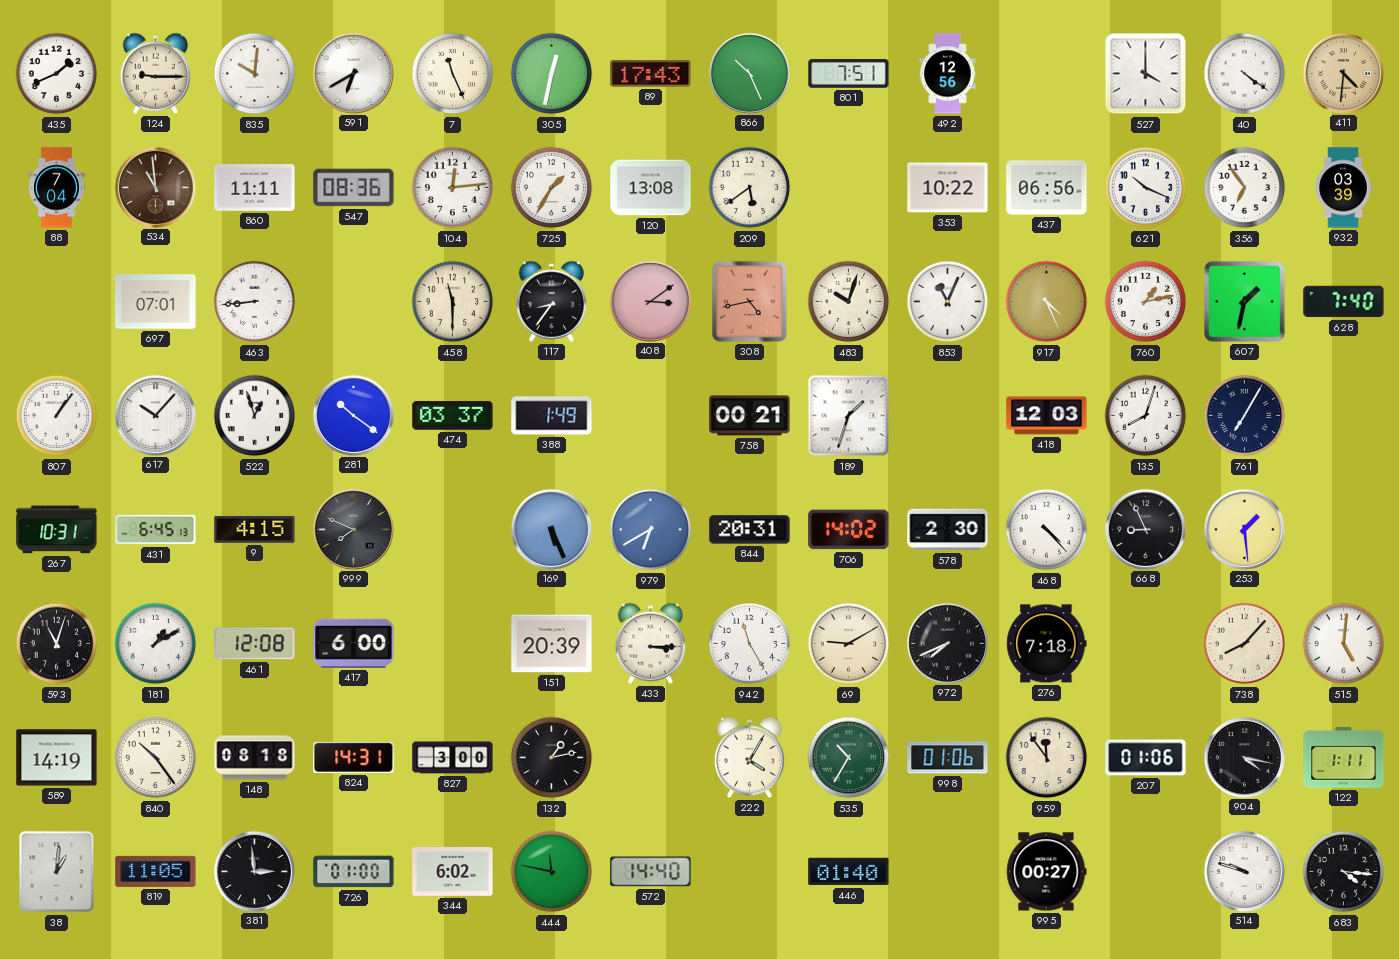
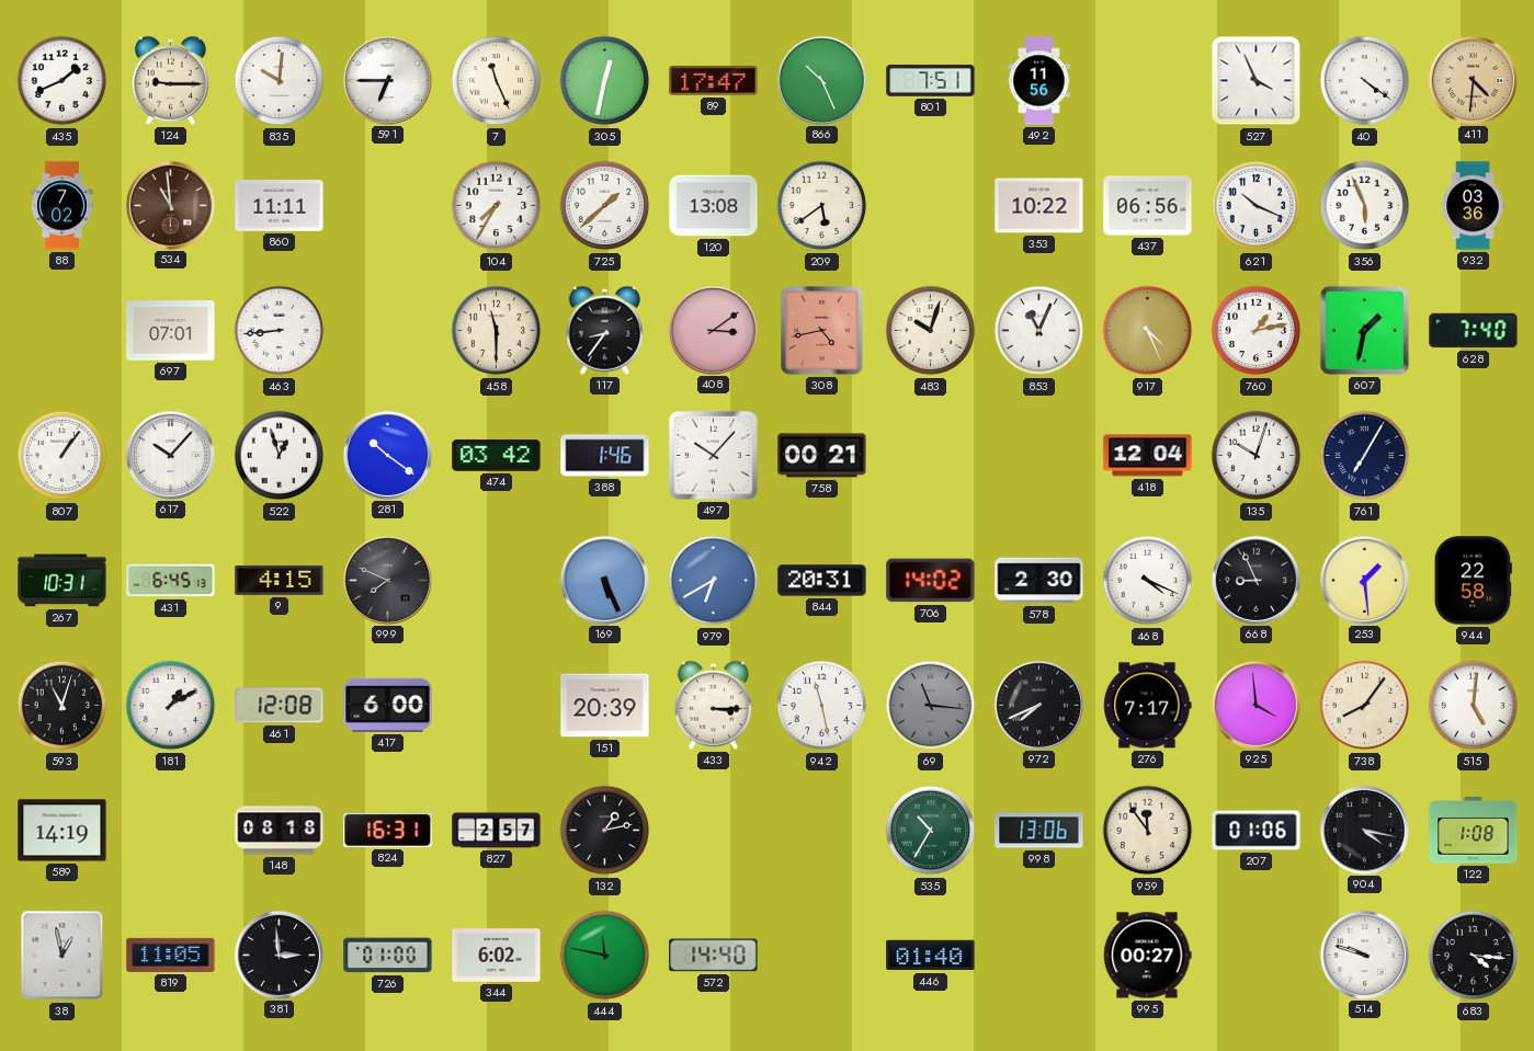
591: 6:40 -> 6:45 (387, 80)
89: 17:43 -> 17:47 (714, 81)
492: 12:56 -> 11:56 (1039, 81)
527: 4:00 -> 3:56 (1257, 81)
88: 7:04 -> 7:02 (63, 206)
547: 08:36 -> none (354, 188)
104: 12:14 -> 7:35 (497, 206)
725: 1:35 -> 1:38 (605, 206)
356: 6:54 -> 5:56 (1365, 206)
932: 03:39 -> 03:36 (1473, 206)
474: 03:37 -> 03:42 (497, 456)
388: 1:49 -> 1:46 (605, 456)
497: none -> 10:07 (713, 455)
189: 1:33 -> none (849, 416)
418: 12:03 -> 12:04 (1148, 456)
135: 8:03 -> 10:03 (1257, 456)
468: 4:23 -> 4:19 (1148, 581)
944: none -> 22:58 (1473, 581)
942: 11:25 -> 11:28 (822, 706)
69: 9:10 -> 11:16 (931, 706)
69 dial: cream -> grey (931, 706)
276: 7:18 -> 7:17 (1148, 706)
925: none -> 3:59 (1255, 705)
738: 8:07 -> 8:06 (1365, 706)
840: 10:24 -> none (156, 758)
824: 14:31 -> 16:31 (388, 830)
827: 3:00 -> 2:57 (497, 831)
222: 4:05 -> none (749, 757)
998: 01:06 -> 13:06 (1039, 831)
122: 1:11 -> 1:08 (1474, 831)
38: 1:01 -> 12:58 (63, 956)
